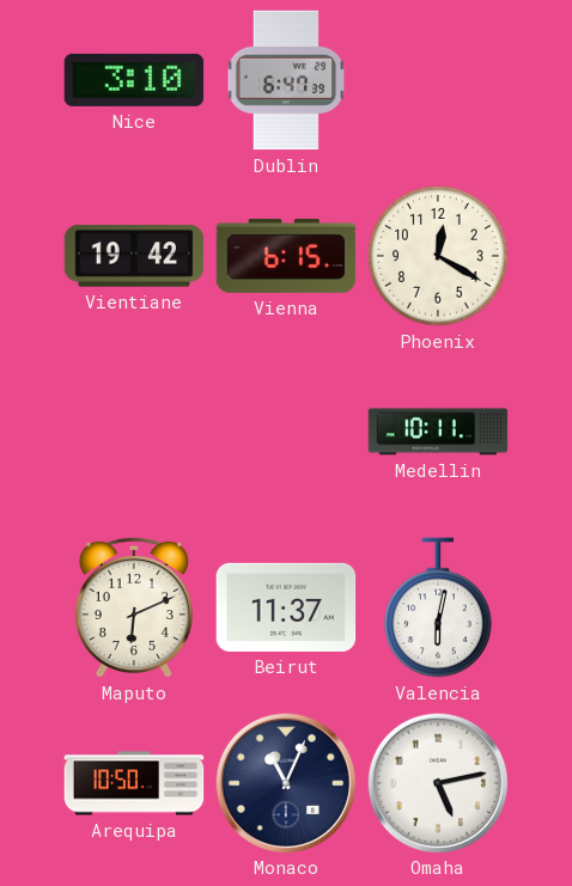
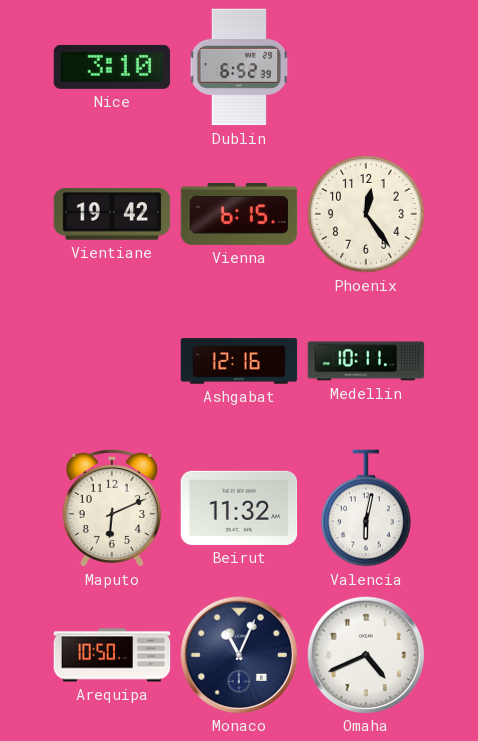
Dublin: 6:47 -> 6:52 (239, 67)
Phoenix: 12:20 -> 12:24 (366, 214)
Ashgabat: none -> 12:16 (239, 361)
Beirut: 11:37 -> 11:32 (239, 508)
Omaha: 5:13 -> 4:41 (365, 654)
